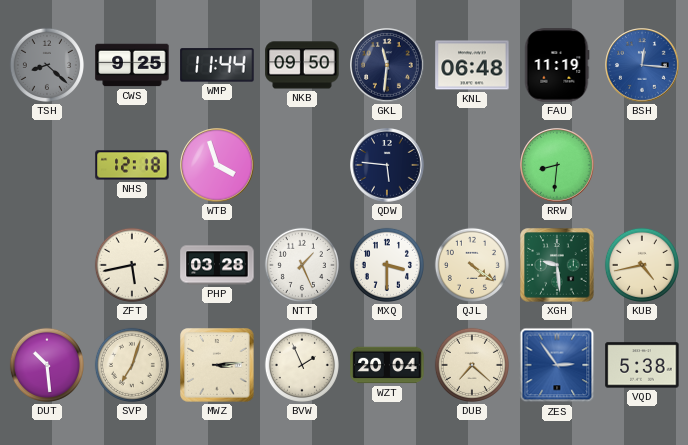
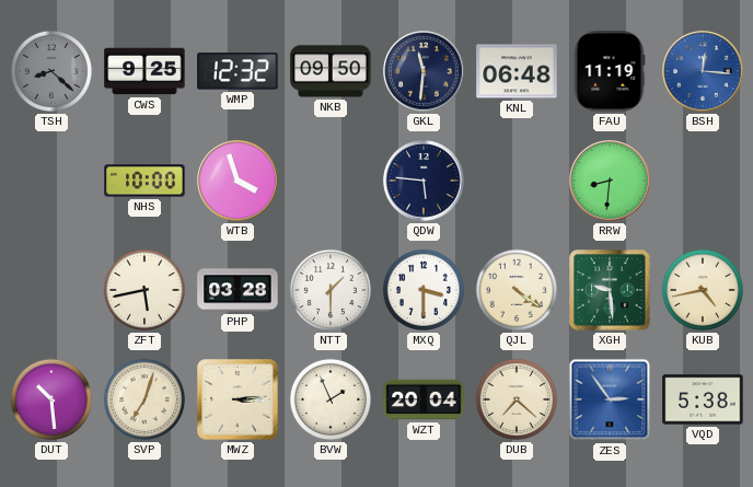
WMP: 11:44 -> 12:32 (238, 71)
NHS: 12:18 -> 10:00 (144, 181)
NTT: 1:26 -> 1:30 (331, 290)
